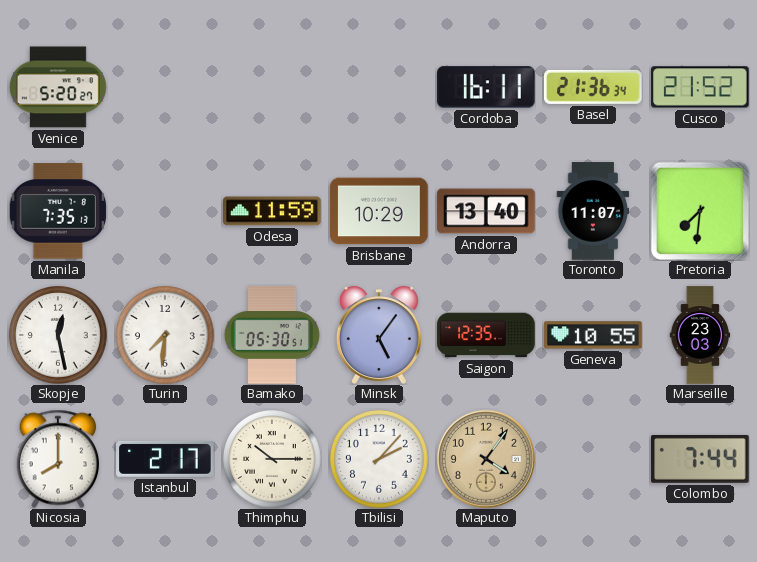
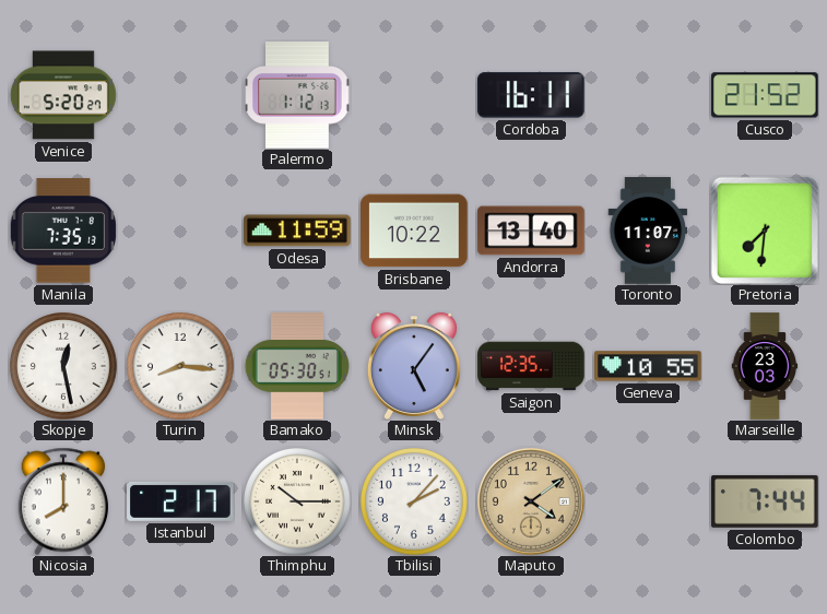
Palermo: none -> 1:12 (297, 95)
Basel: 21:36 -> none (593, 87)
Brisbane: 10:29 -> 10:22 (414, 231)
Turin: 7:31 -> 8:16 (180, 367)
Maputo: 4:06 -> 4:09 (531, 501)
